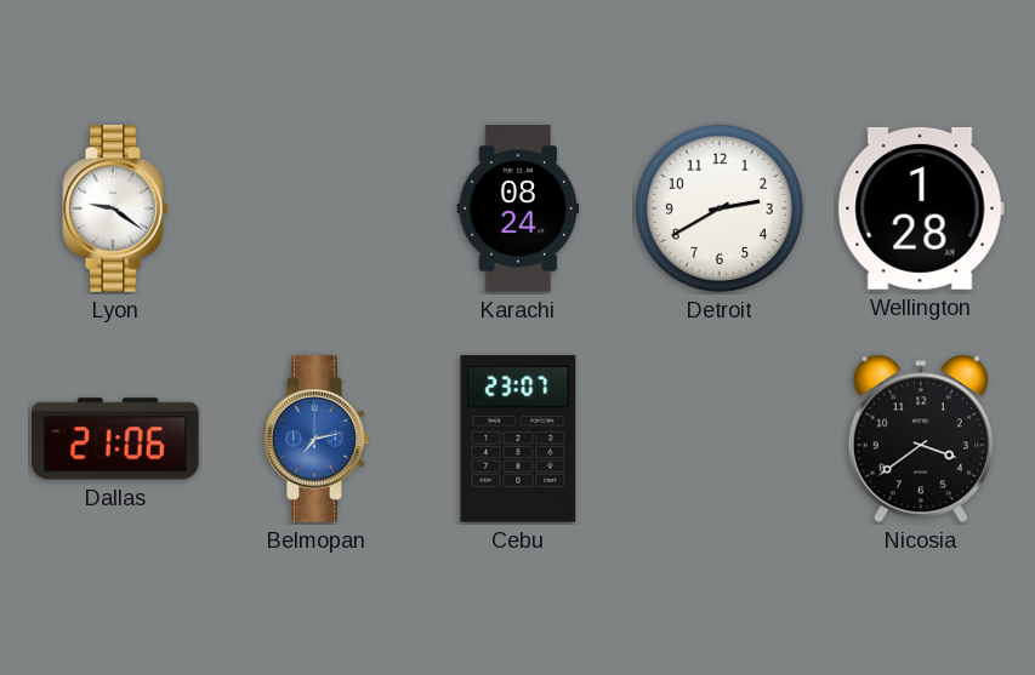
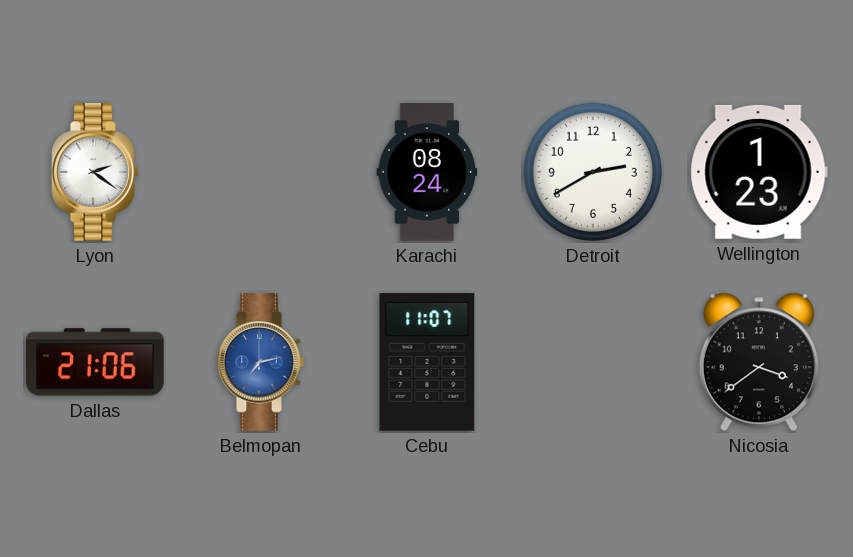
Lyon: 9:21 -> 2:21 (95, 172)
Wellington: 1:28 -> 1:23 (759, 172)
Cebu: 23:07 -> 11:07 (427, 362)
